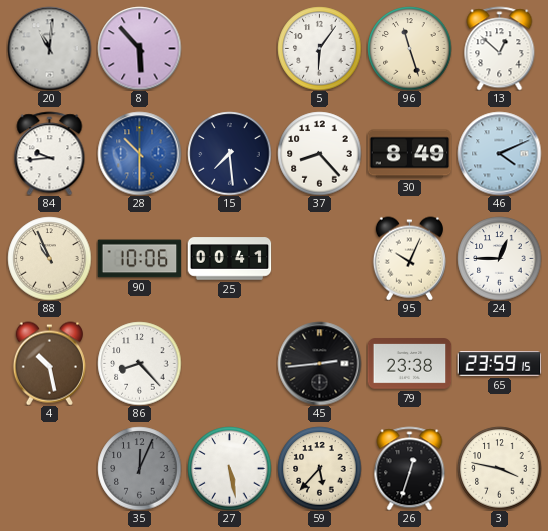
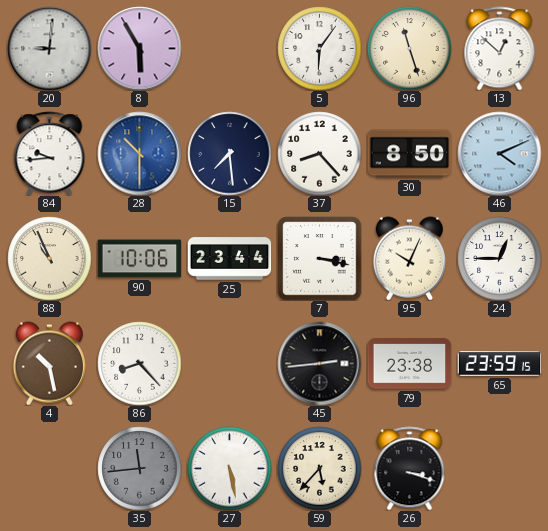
20: 11:01 -> 9:01 (49, 48)
8: 5:53 -> 5:55 (139, 48)
30: 8:49 -> 8:50 (409, 154)
25: 00:41 -> 23:44 (229, 259)
7: none -> 3:17 (319, 258)
35: 12:04 -> 11:44 (139, 468)
26: 12:33 -> 3:18 (410, 468)
3: 3:47 -> none (499, 468)
